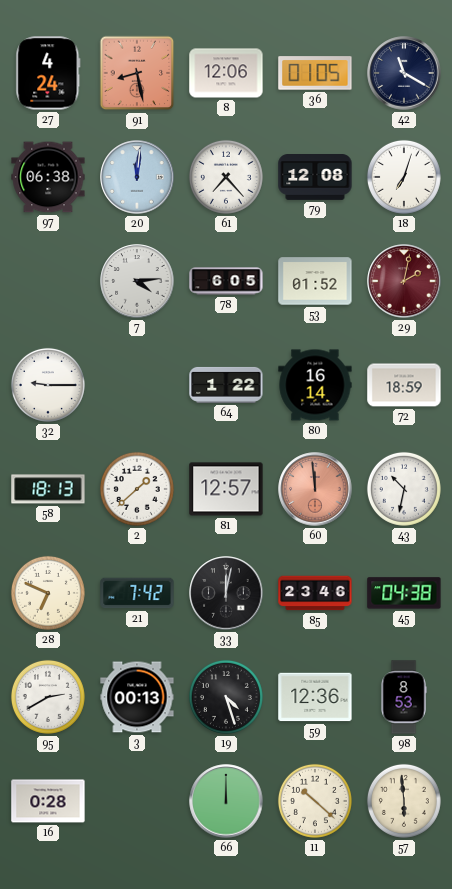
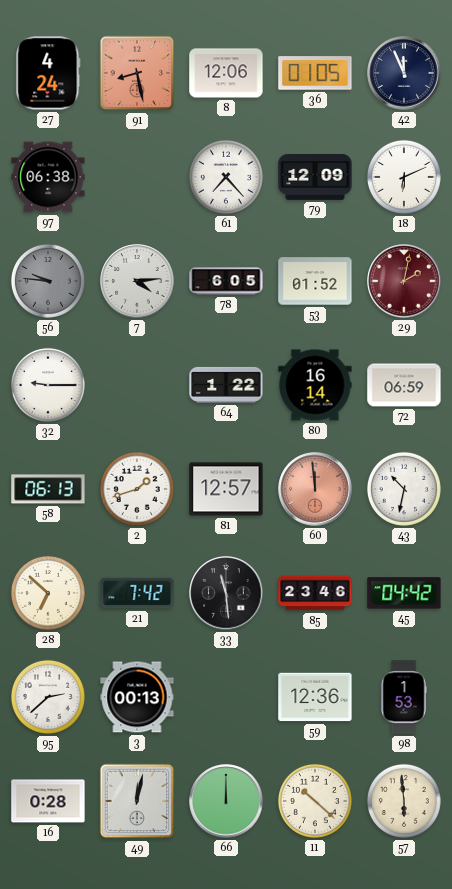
42: 11:20 -> 11:56 (404, 73)
20: 12:01 -> none (137, 177)
79: 12:08 -> 12:09 (315, 178)
18: 7:03 -> 6:11 (404, 177)
56: none -> 9:46 (48, 281)
72: 18:59 -> 06:59 (404, 385)
58: 18:13 -> 06:13 (48, 489)
2: 1:38 -> 1:42 (137, 489)
28: 6:49 -> 6:52 (48, 593)
33: 12:02 -> 11:29 (226, 593)
45: 04:38 -> 04:42 (404, 593)
95: 2:40 -> 2:38 (48, 697)
19: 4:27 -> none (226, 697)
98: 8:53 -> 1:53 (404, 697)
49: none -> 12:02 (137, 801)
